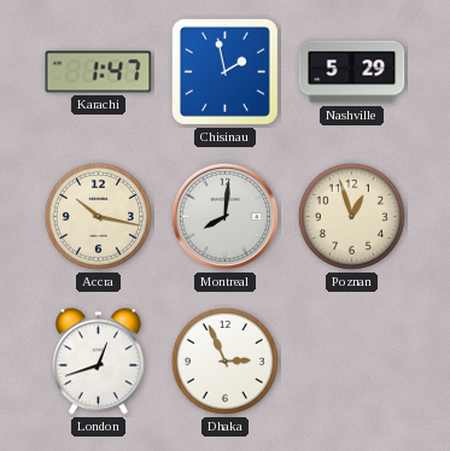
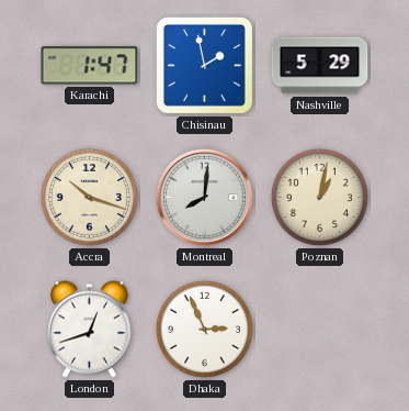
Accra: 10:17 -> 10:18 (89, 197)
Poznan: 12:57 -> 1:02 (319, 197)
